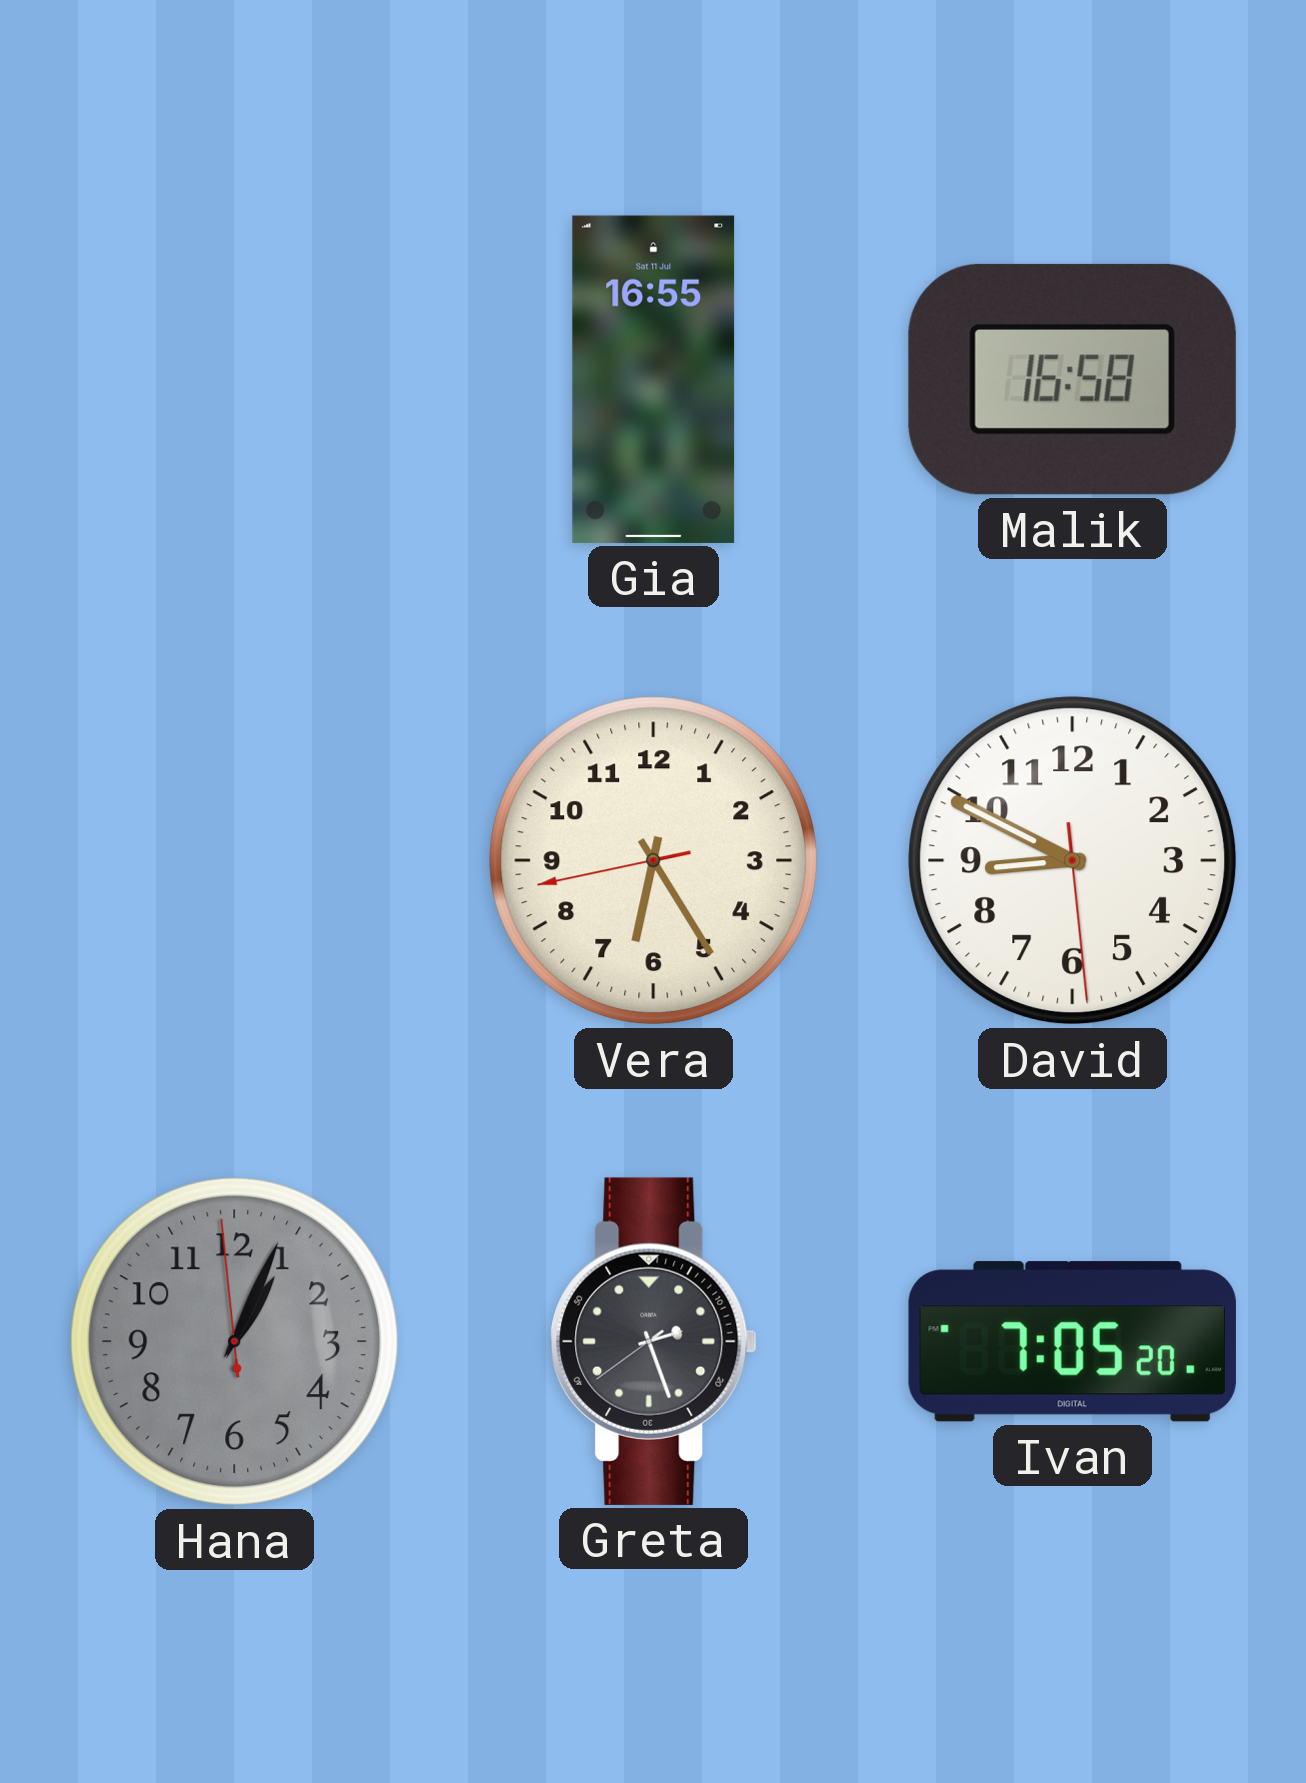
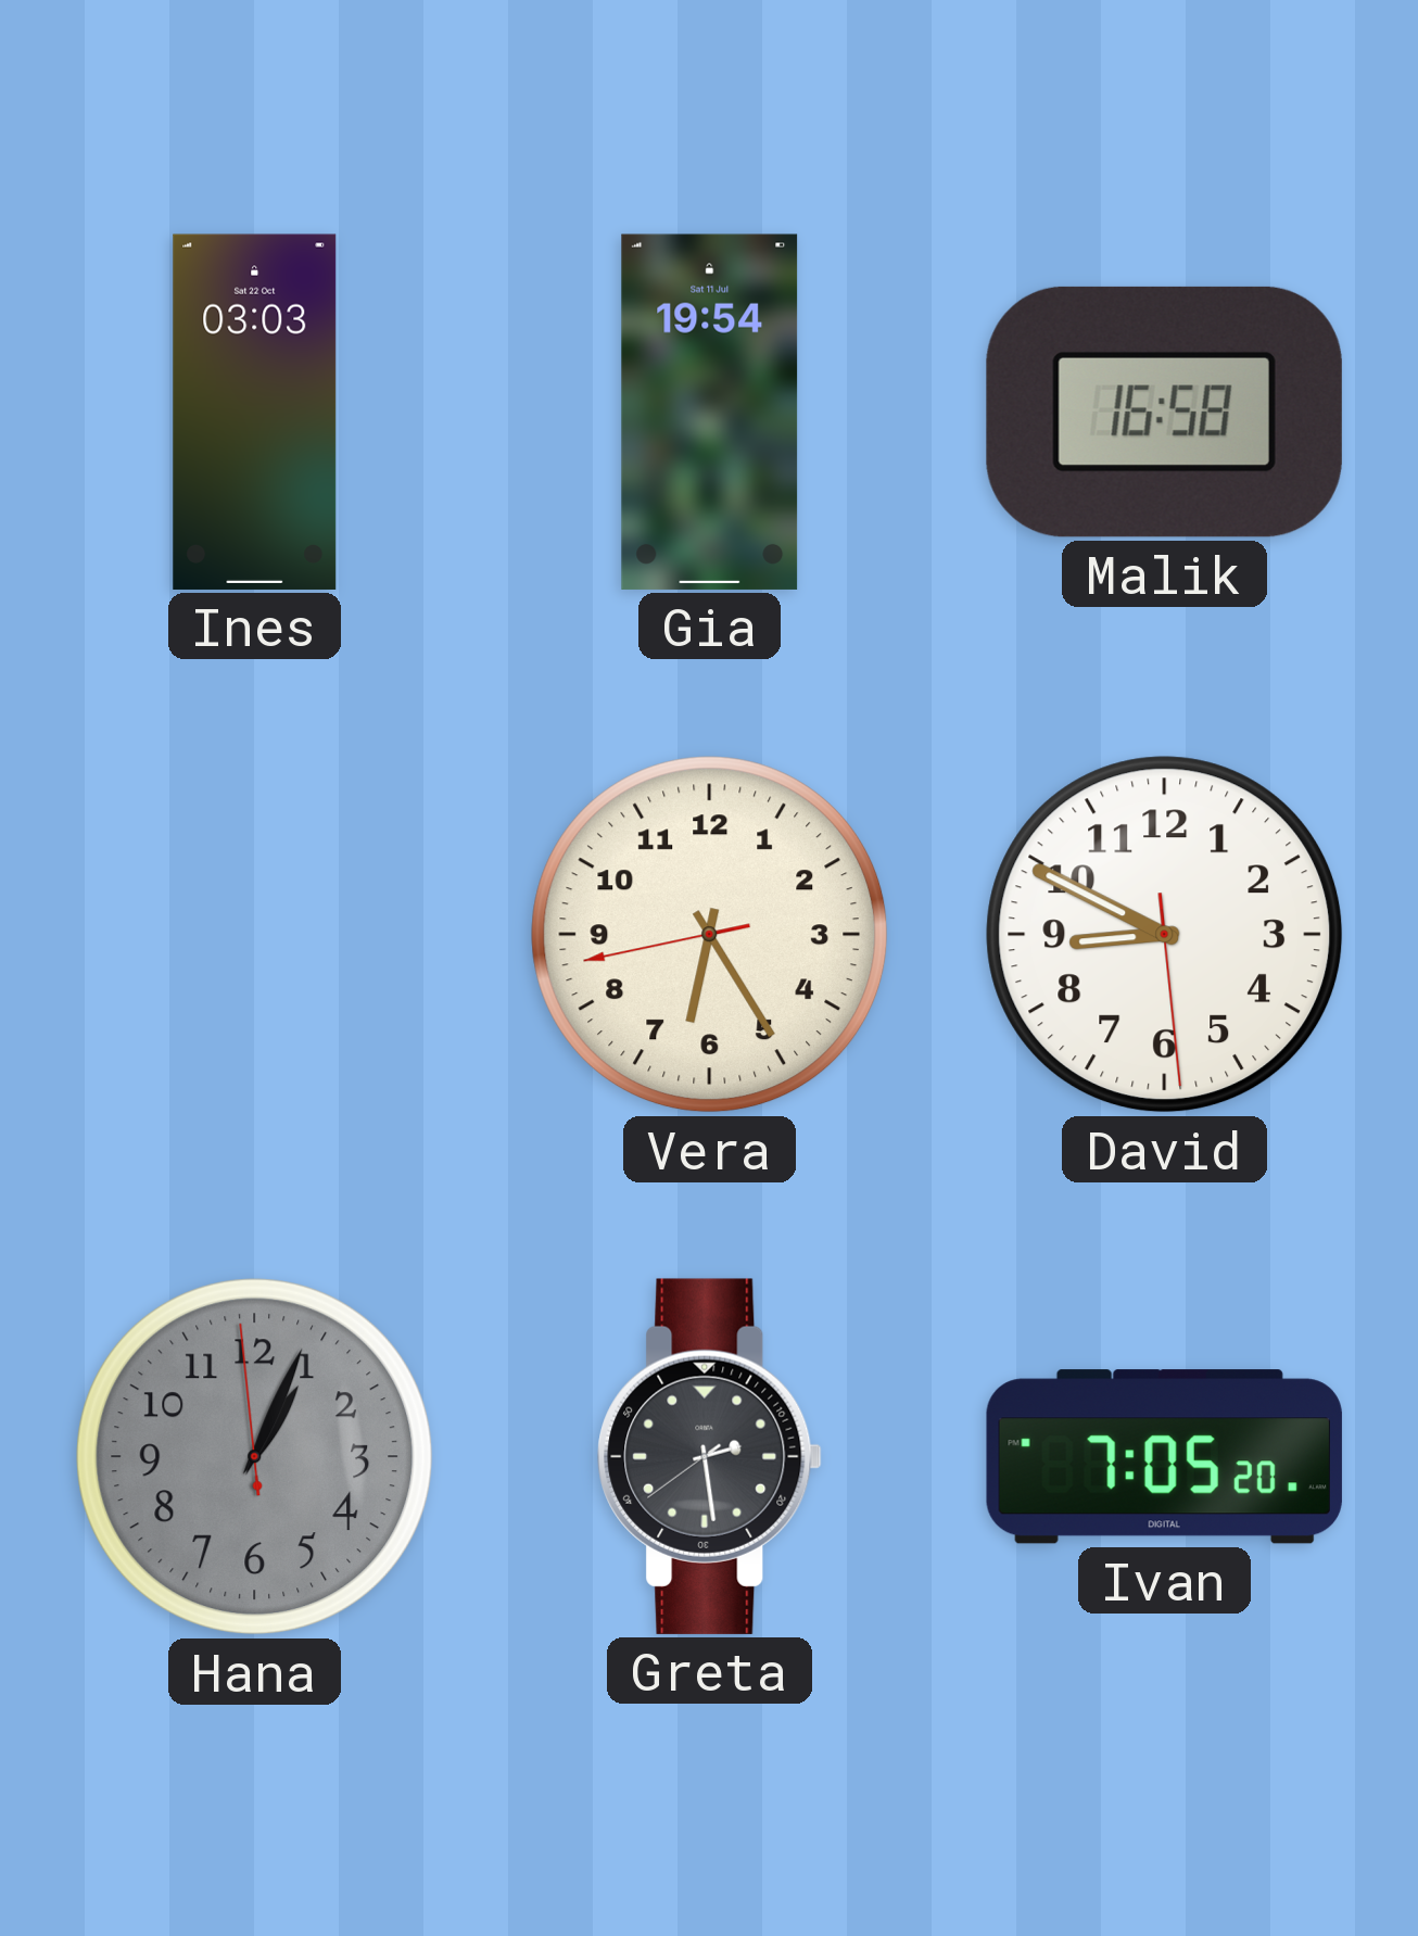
Ines: none -> 03:03 (255, 412)
Gia: 16:55 -> 19:54 (710, 412)
Greta: 2:26 -> 2:28 (710, 1456)
